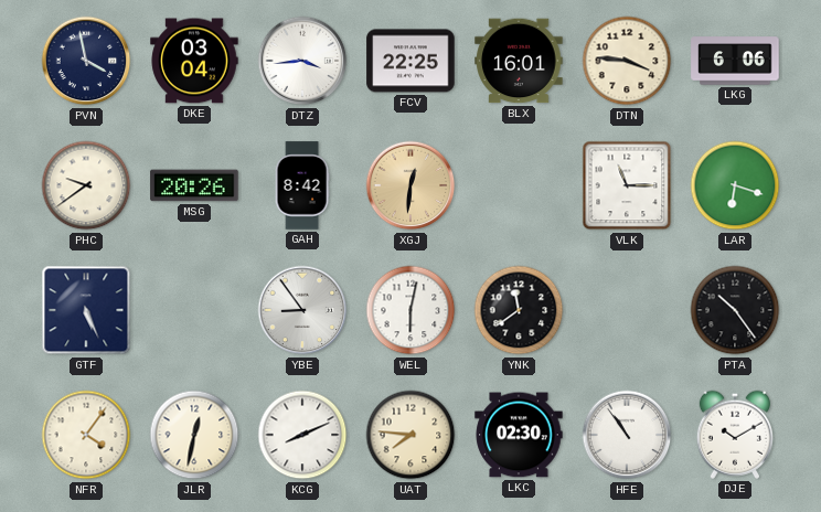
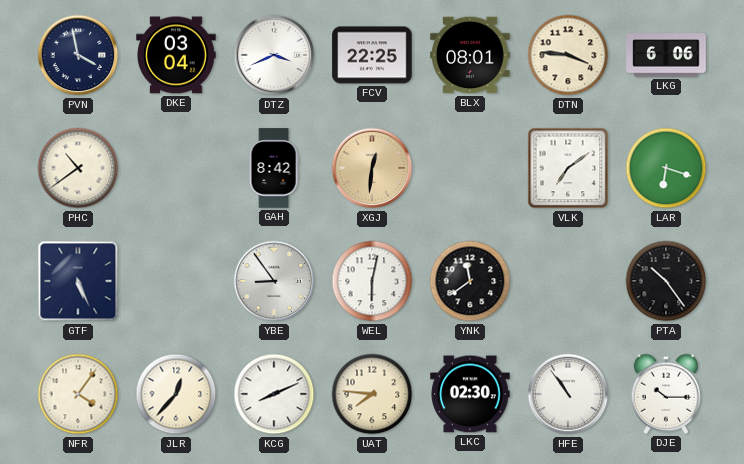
DTZ: 3:44 -> 3:41 (274, 55)
BLX: 16:01 -> 08:01 (470, 55)
PHC: 9:39 -> 10:39 (78, 168)
MSG: 20:26 -> none (194, 185)
VLK: 11:15 -> 7:09 (568, 168)
JLR: 12:32 -> 12:37 (176, 394)
DJE: 10:10 -> 10:15 (665, 394)
